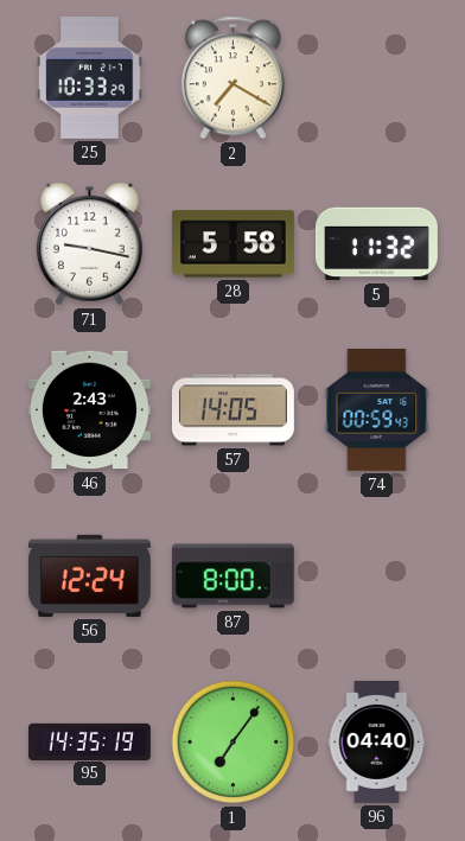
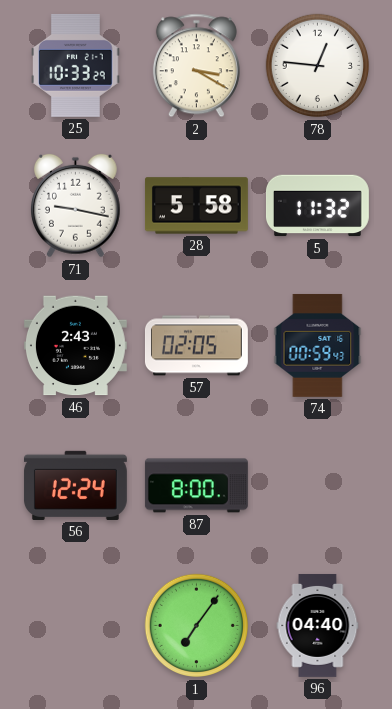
2: 7:20 -> 3:20 (196, 66)
78: none -> 12:46 (318, 66)
57: 14:05 -> 02:05 (196, 346)
95: 14:35 -> none (89, 741)
